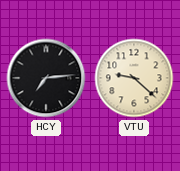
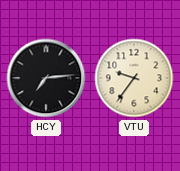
VTU: 9:22 -> 9:36 (134, 78)
